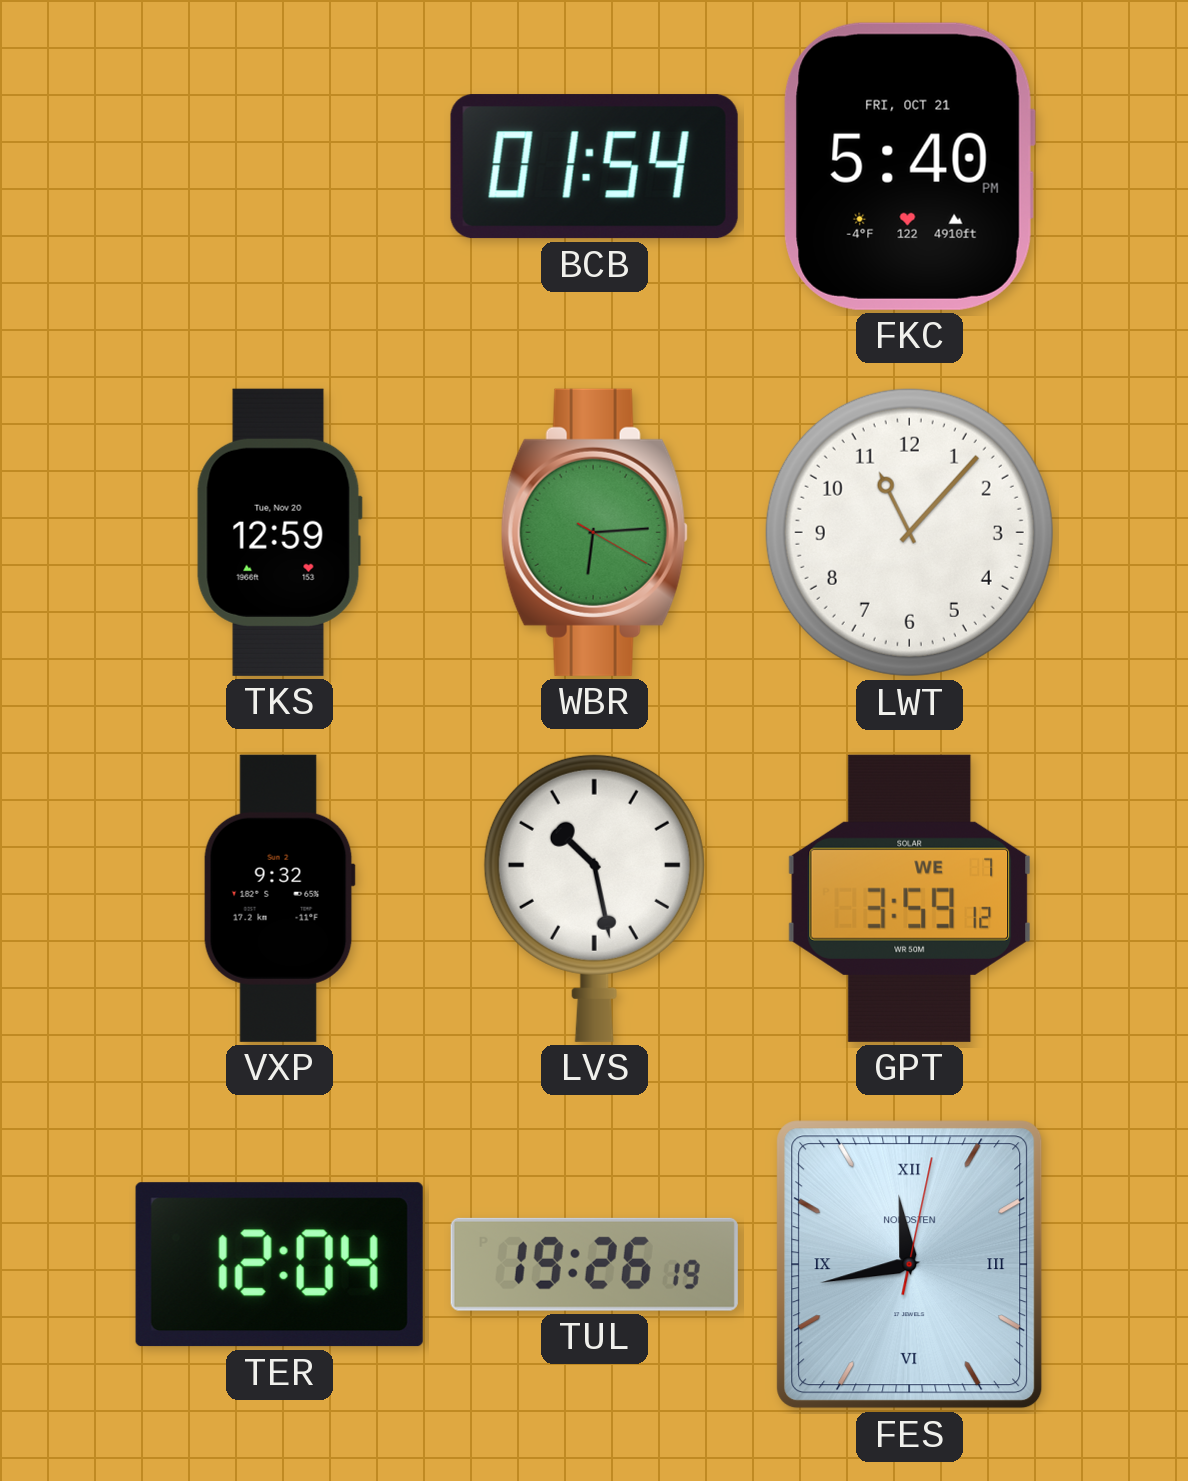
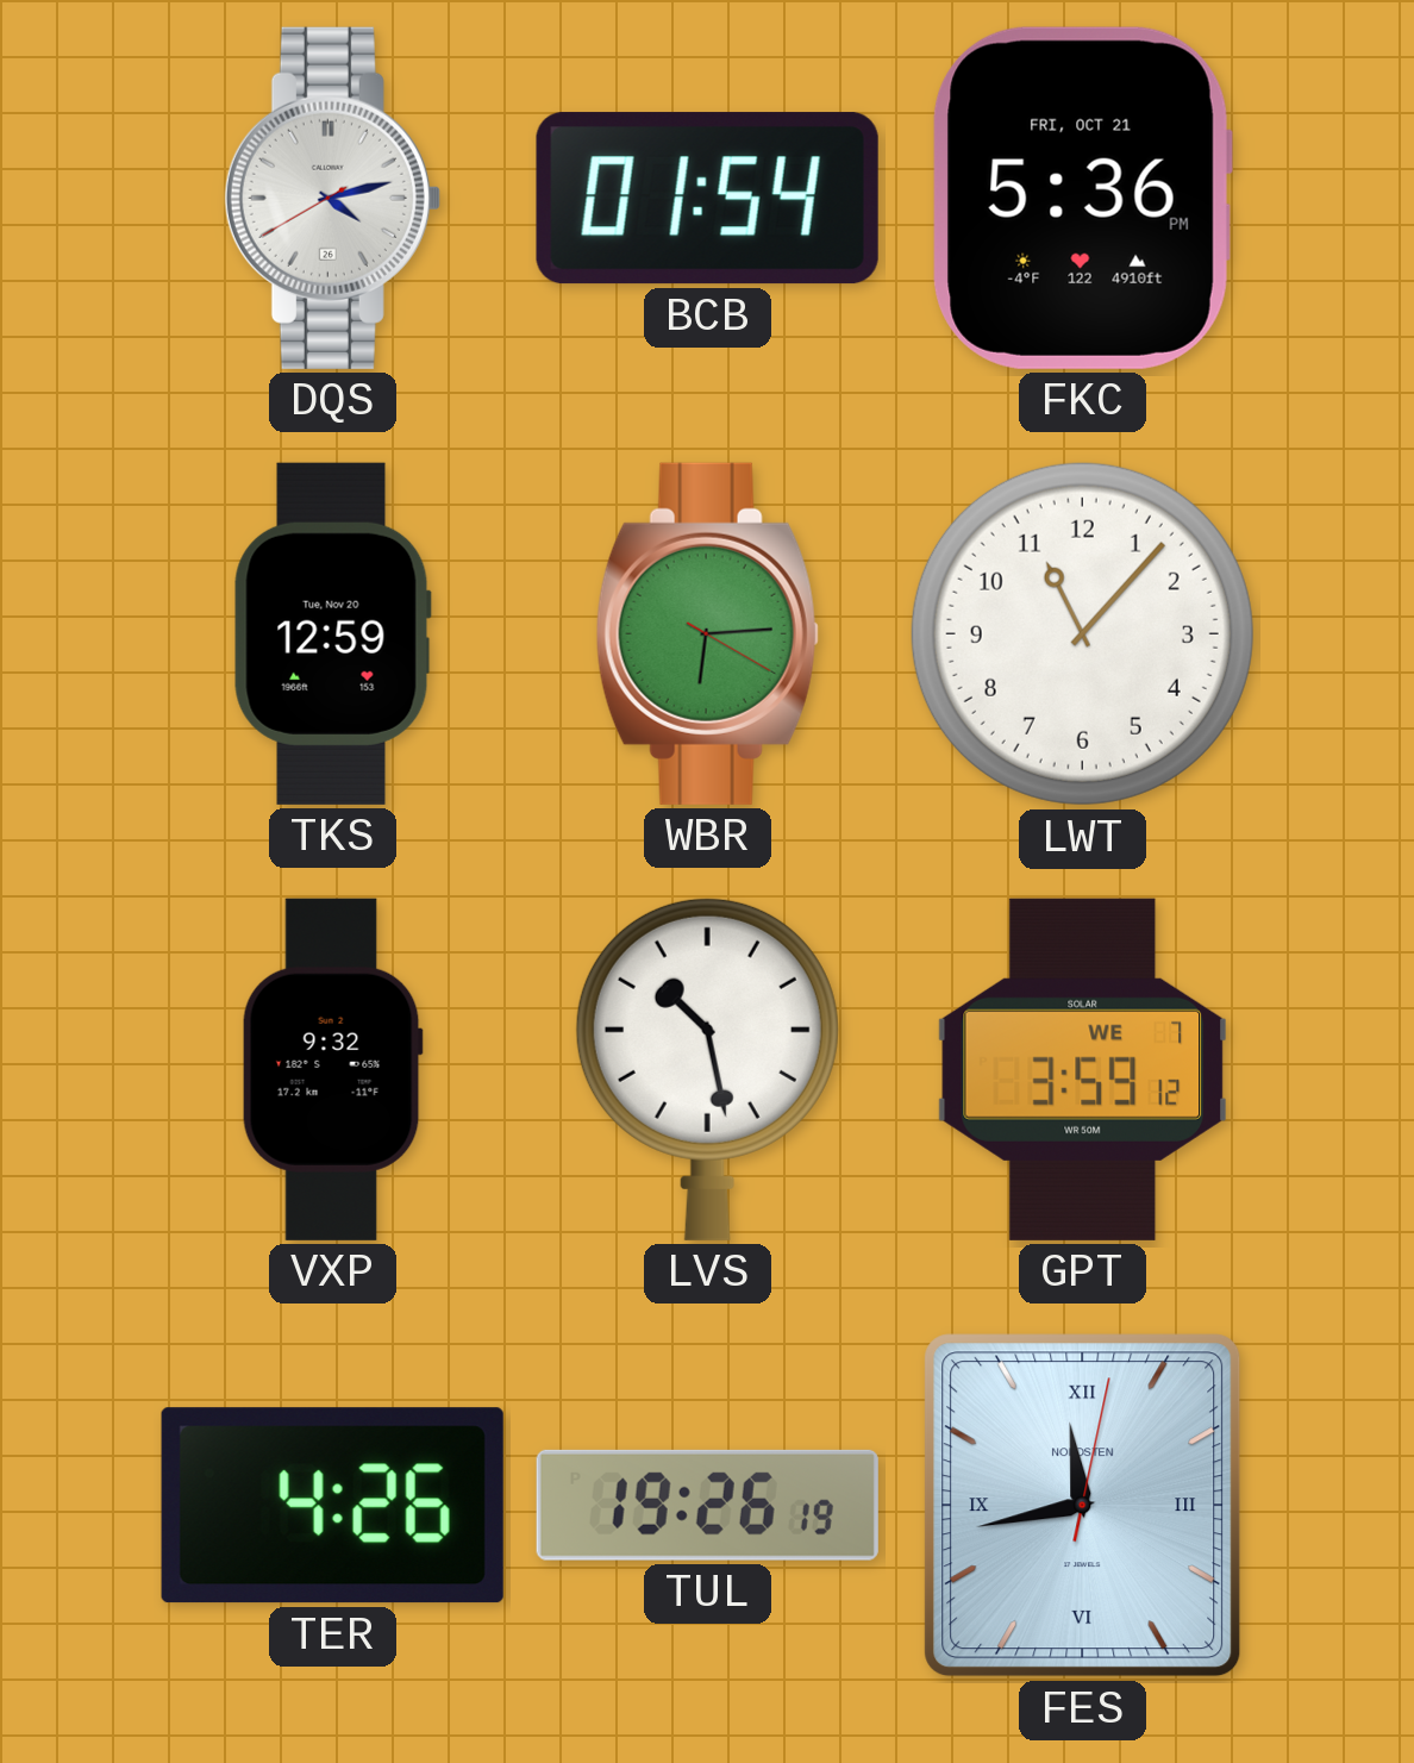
DQS: none -> 4:12 (332, 198)
FKC: 5:40 -> 5:36 (1082, 198)
TER: 12:04 -> 4:26 (332, 1506)
